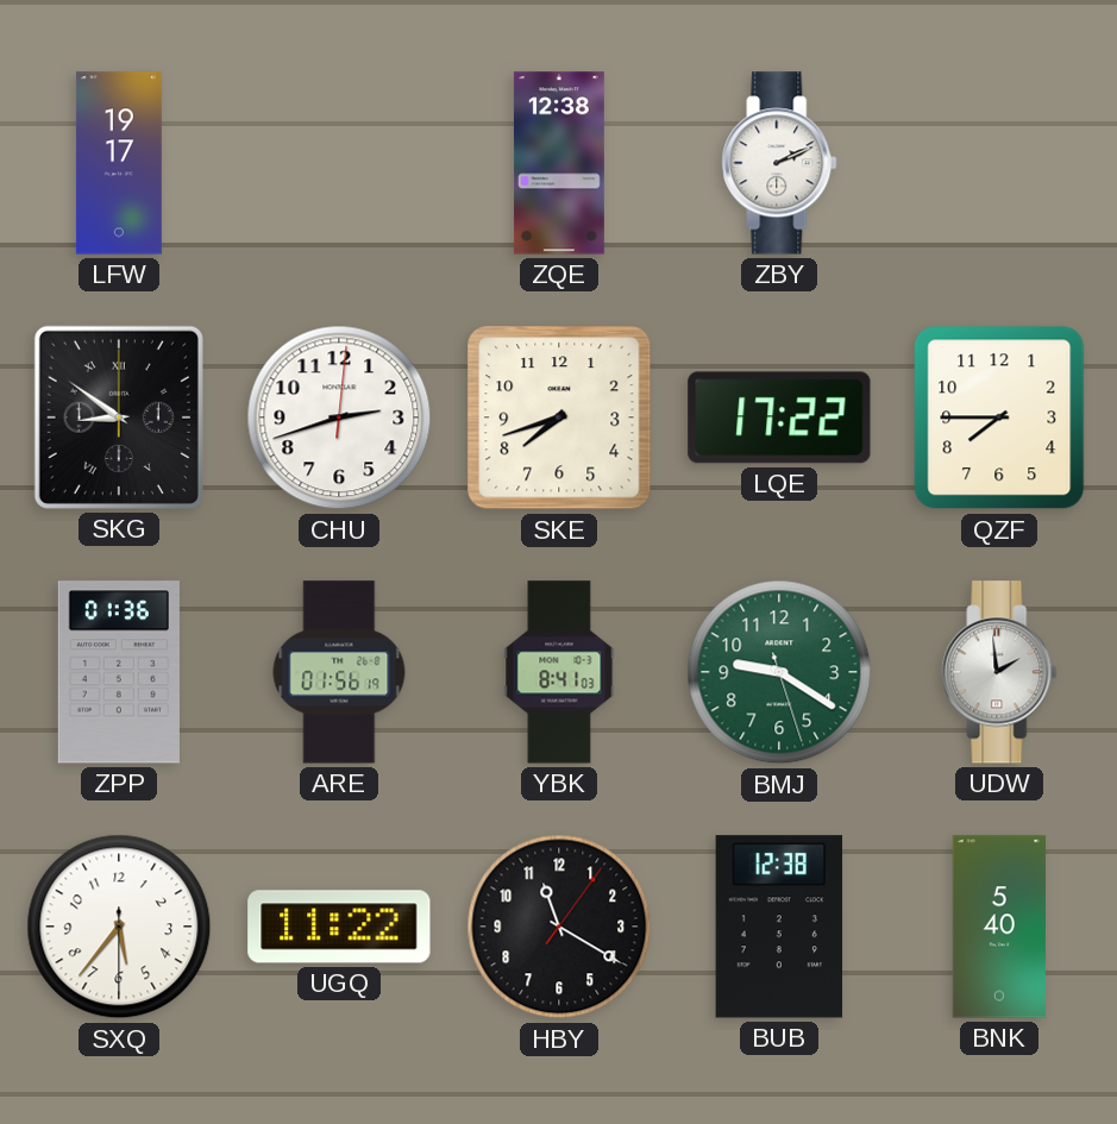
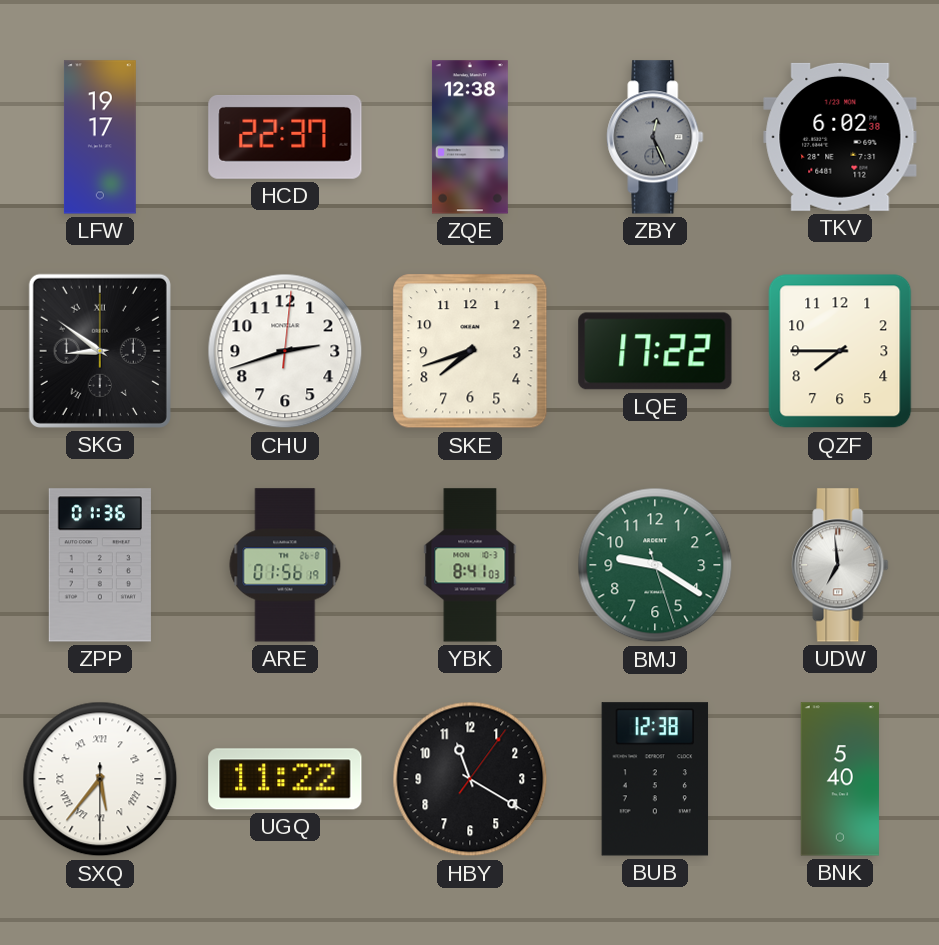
HCD: none -> 22:37 (285, 137)
ZBY: 2:11 -> 12:26 (655, 137)
ZBY dial: white -> grey (655, 137)
TKV: none -> 6:02 (840, 137)
UDW: 1:59 -> 6:59 (840, 565)
SXQ numerals: Arabic -> Roman (100, 779)
